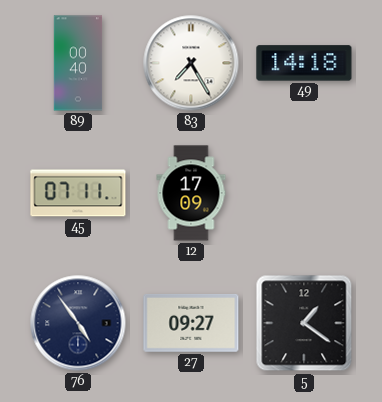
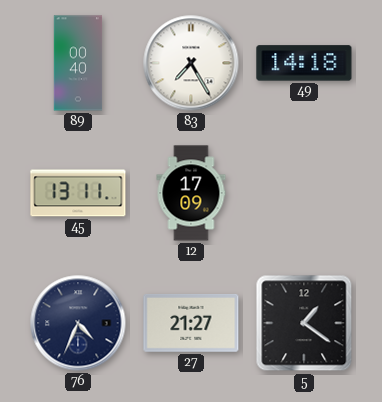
45: 07:11 -> 13:11 (78, 193)
76: 4:54 -> 4:34 (78, 323)
27: 09:27 -> 21:27 (191, 323)
